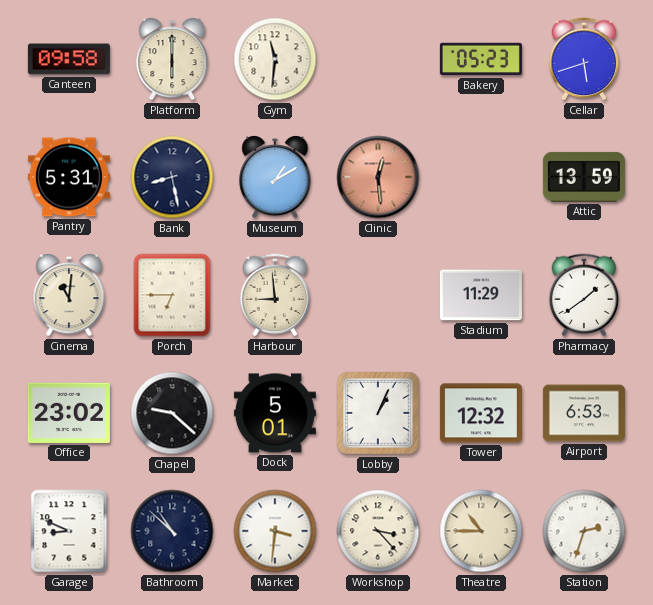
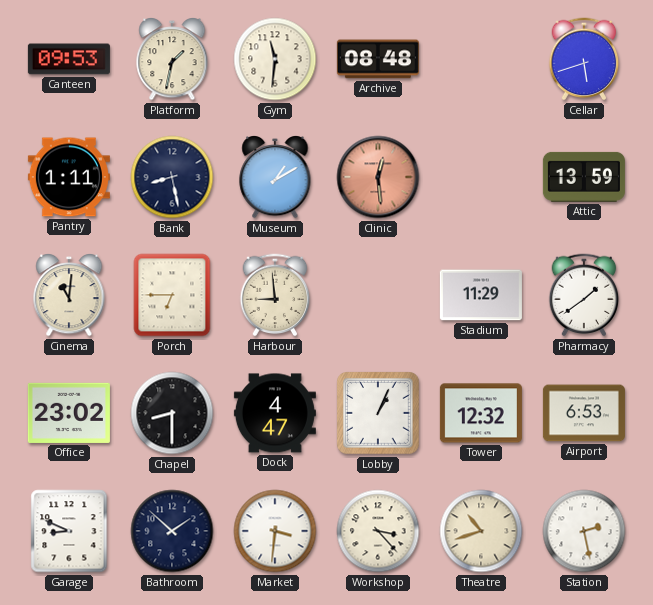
Canteen: 09:58 -> 09:53 (69, 59)
Platform: 6:00 -> 1:32 (172, 60)
Archive: none -> 08:48 (378, 59)
Bakery: 05:23 -> none (481, 59)
Pantry: 5:31 -> 1:11 (69, 177)
Chapel: 9:22 -> 8:30 (172, 413)
Dock: 5:01 -> 4:47 (275, 413)
Bathroom: 10:52 -> 1:52 (172, 531)
Theatre: 10:45 -> 10:42 (481, 531)
Station: 2:33 -> 2:28 (584, 531)
